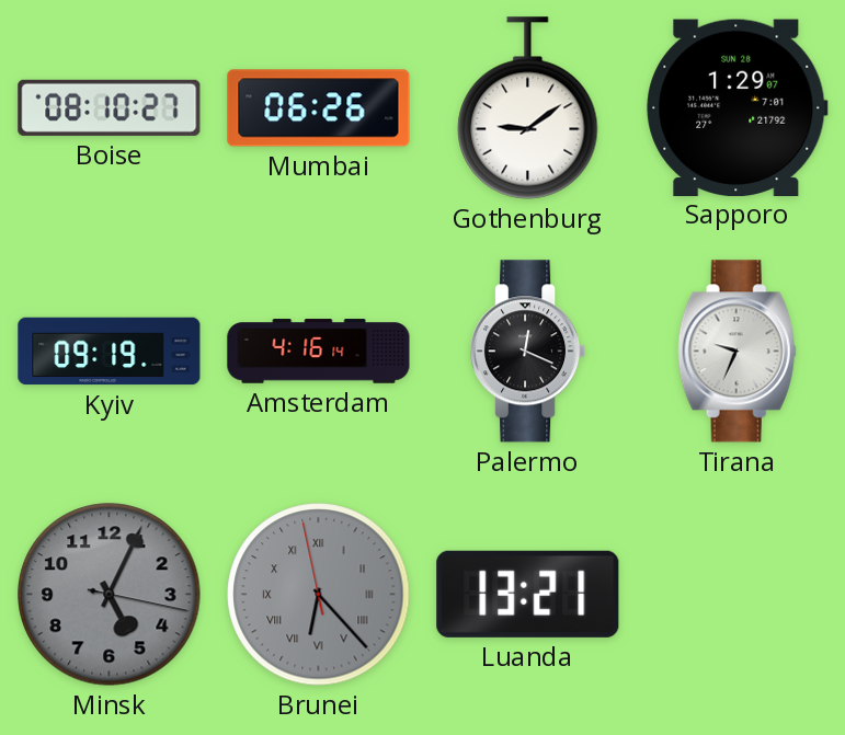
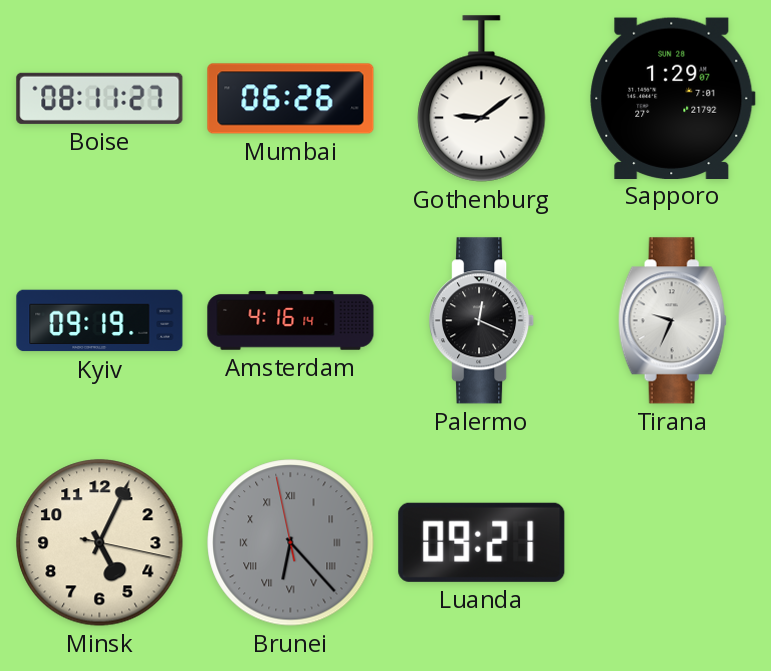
Boise: 08:10 -> 08:11 (100, 98)
Minsk dial: grey -> cream (100, 543)
Luanda: 13:21 -> 09:21 (482, 542)
